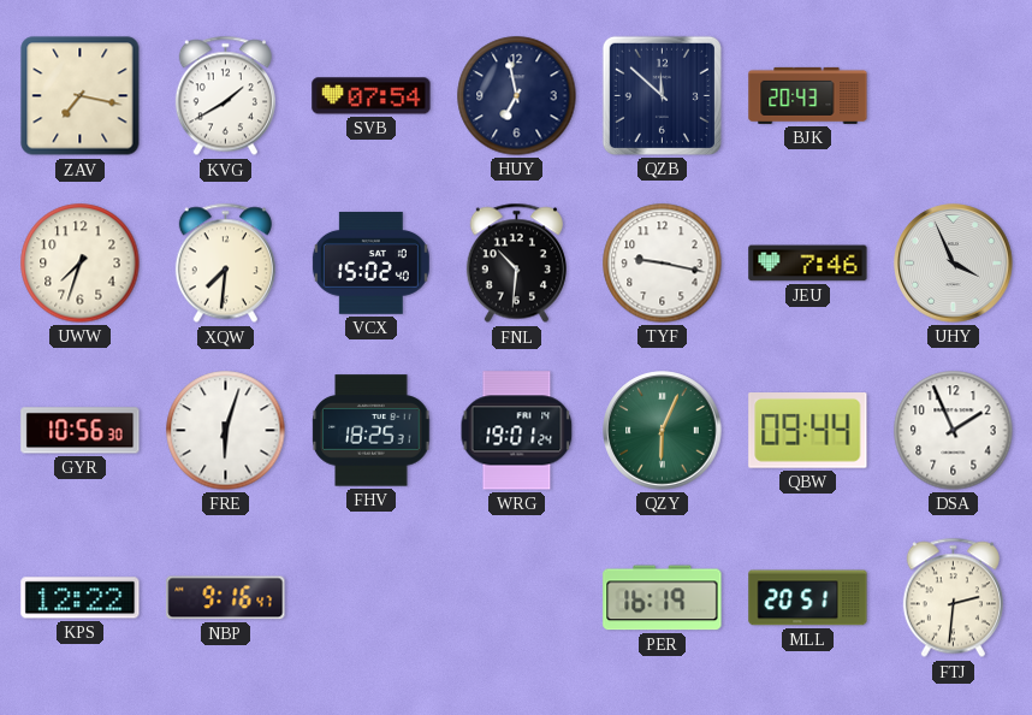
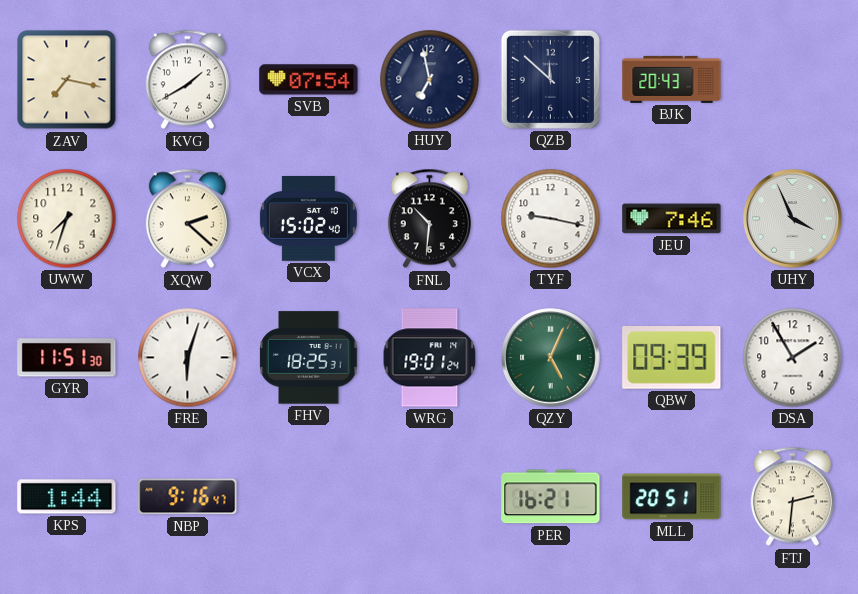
XQW: 7:31 -> 2:22 (187, 219)
GYR: 10:56 -> 11:51 (67, 358)
QZY: 6:04 -> 5:04 (551, 358)
QBW: 09:44 -> 09:39 (672, 358)
DSA: 1:56 -> 1:55 (793, 358)
KPS: 12:22 -> 1:44 (67, 497)
PER: 16:19 -> 16:21 (551, 497)
